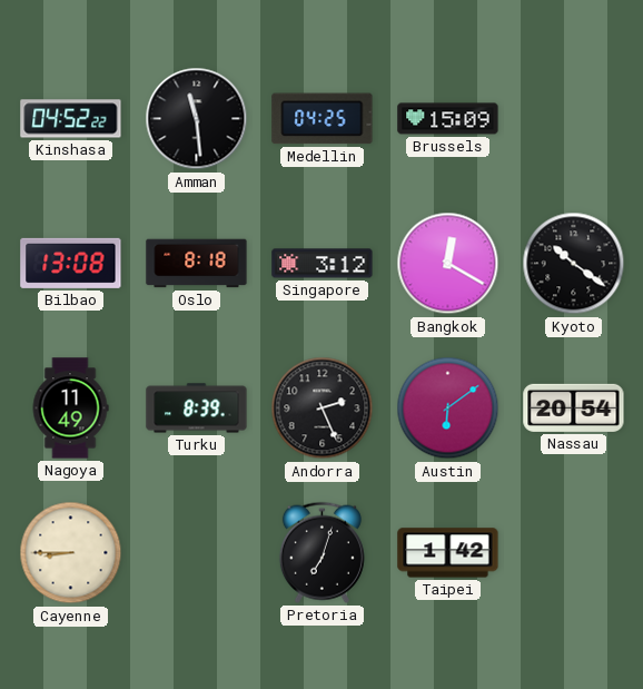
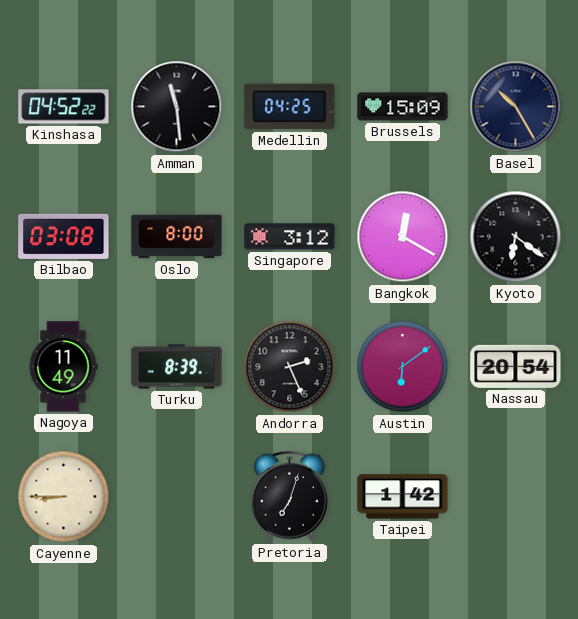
Basel: none -> 10:25 (516, 107)
Bilbao: 13:08 -> 03:08 (64, 236)
Oslo: 8:18 -> 8:00 (177, 237)
Kyoto: 10:21 -> 6:21 (516, 237)
